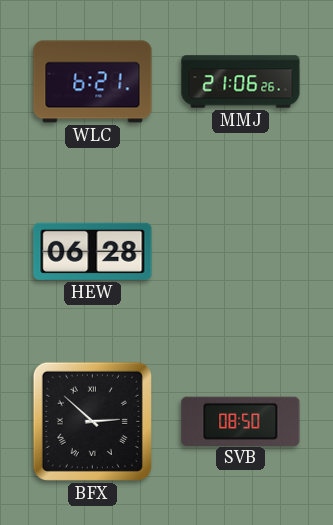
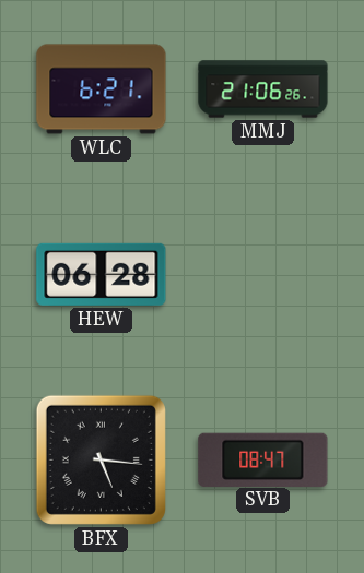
BFX: 2:52 -> 5:16 (101, 459)
SVB: 08:50 -> 08:47 (263, 459)
